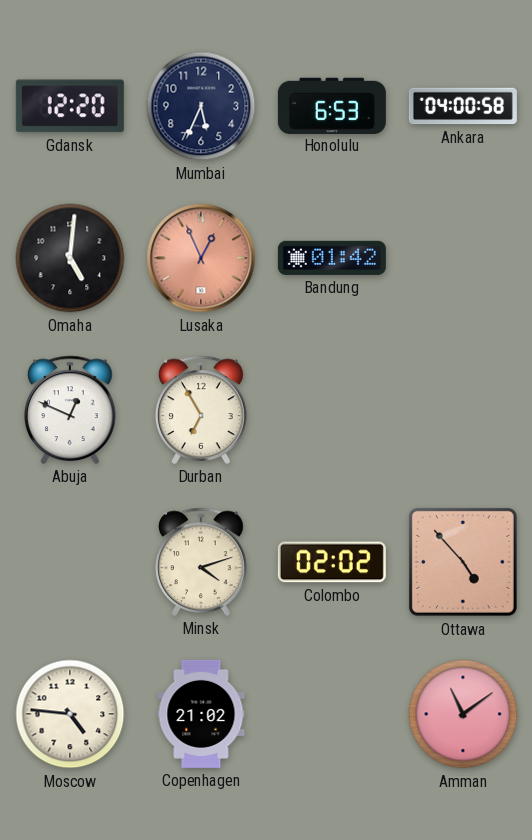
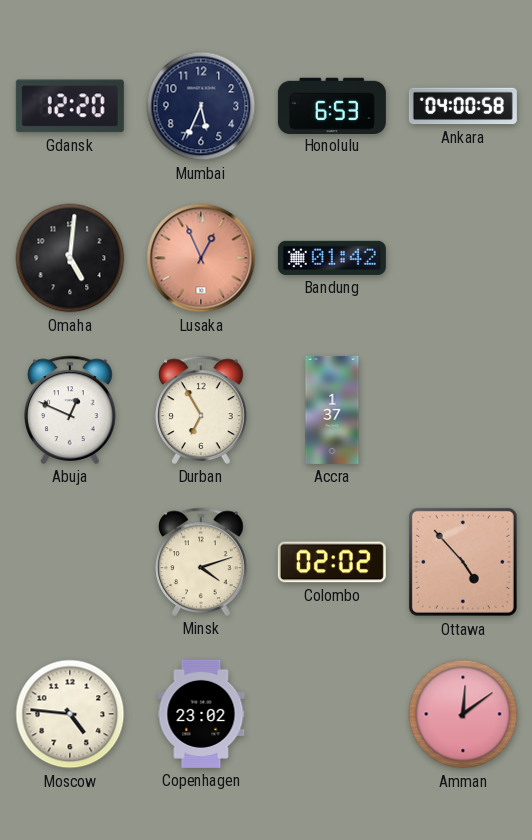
Accra: none -> 1:37 (332, 410)
Copenhagen: 21:02 -> 23:02 (201, 714)
Amman: 11:09 -> 12:09 (463, 714)
